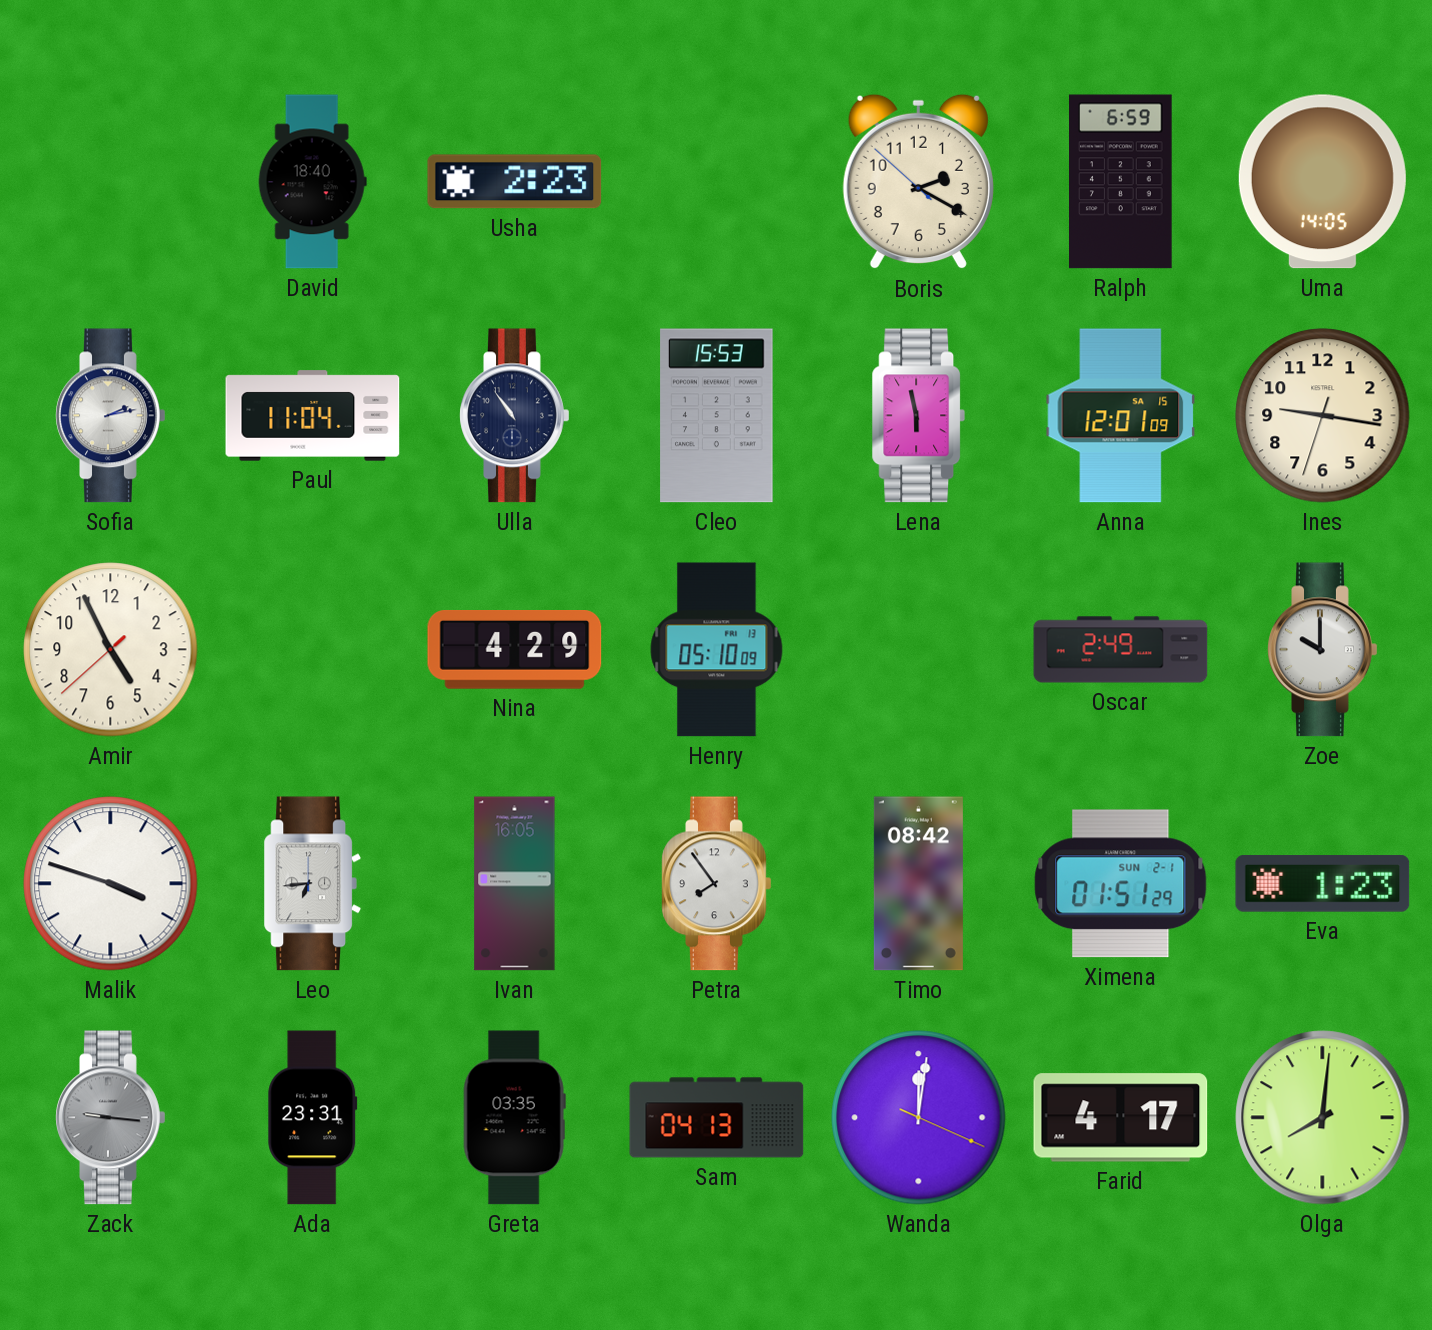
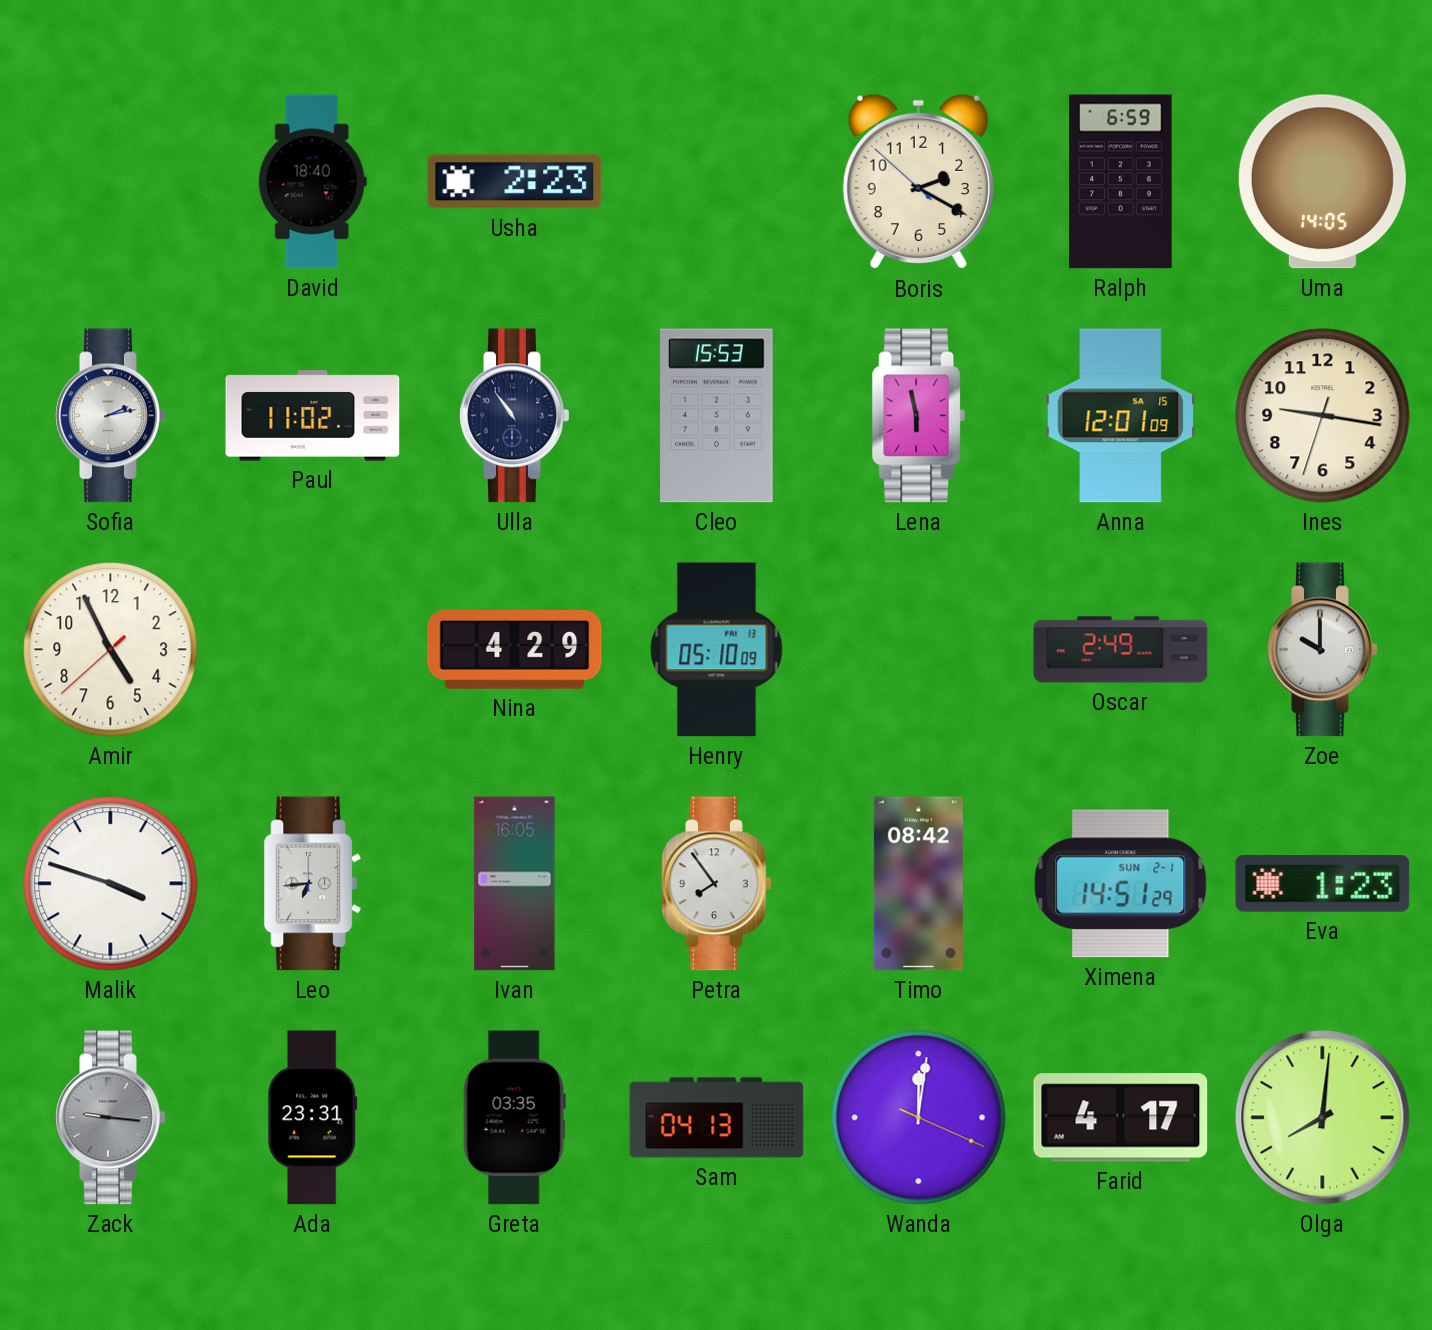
Paul: 11:04 -> 11:02 (313, 416)
Ximena: 01:51 -> 14:51 (1121, 884)
